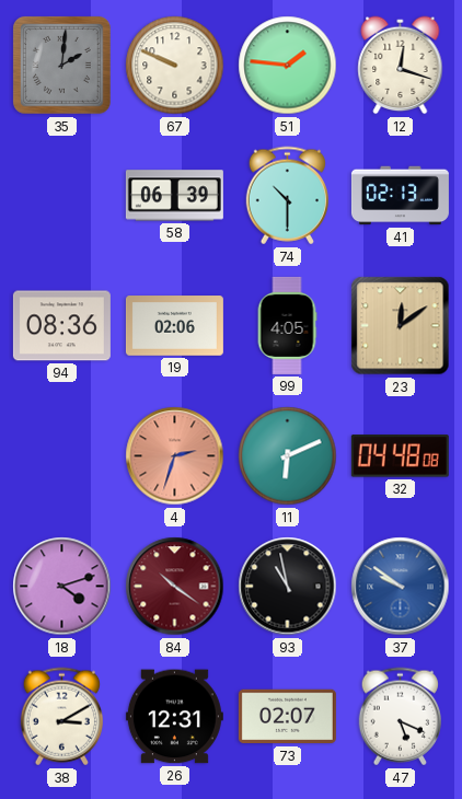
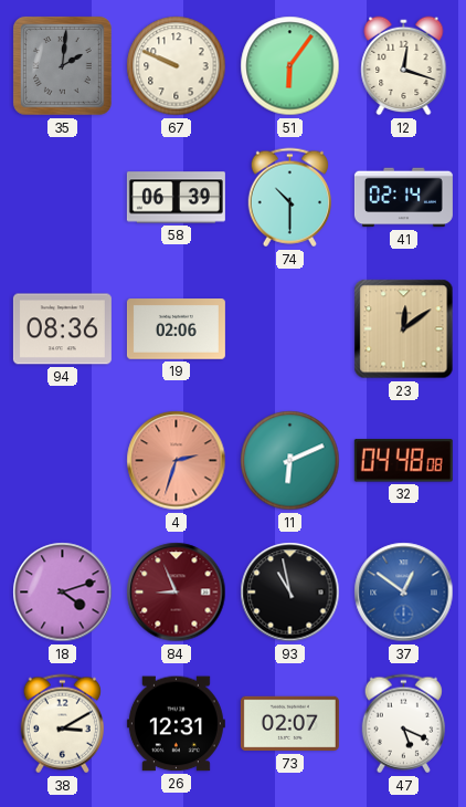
51: 1:46 -> 6:06 (290, 66)
41: 02:13 -> 02:14 (403, 198)
99: 4:05 -> none (287, 325)
84: 10:21 -> 8:56 (177, 593)
37: 9:51 -> 12:51 (404, 593)
